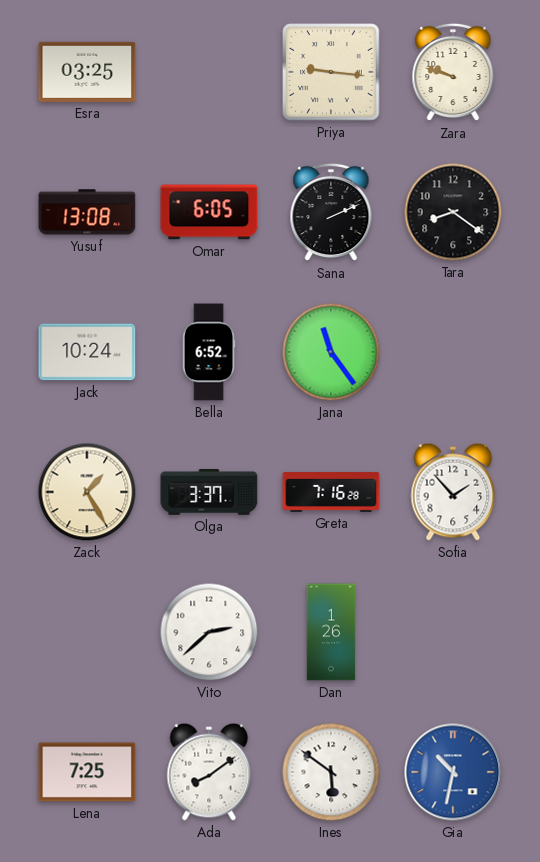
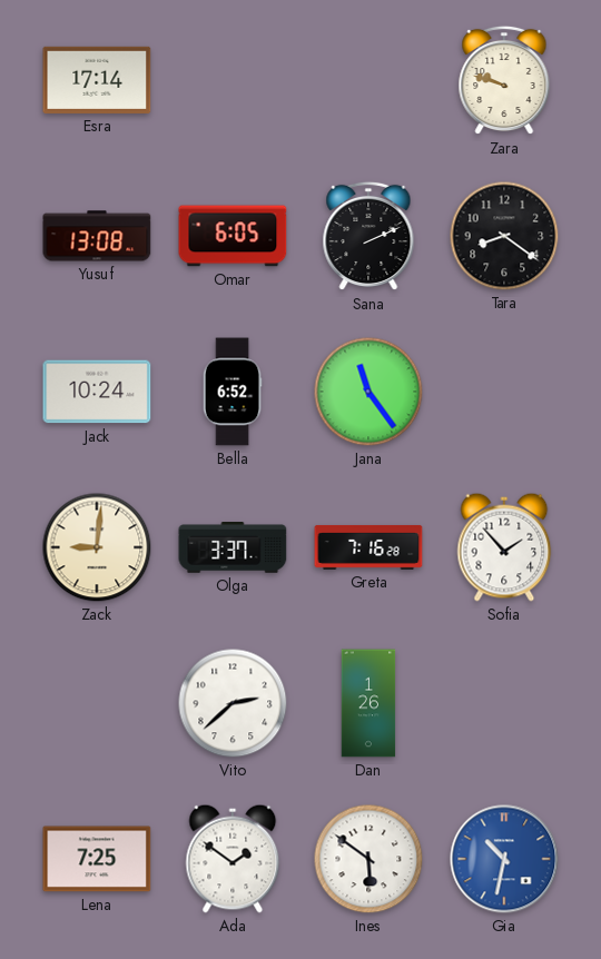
Esra: 03:25 -> 17:14 (97, 80)
Priya: 9:16 -> none (331, 72)
Zack: 1:25 -> 9:01 (97, 547)
Ada: 8:09 -> 1:51 (233, 859)
